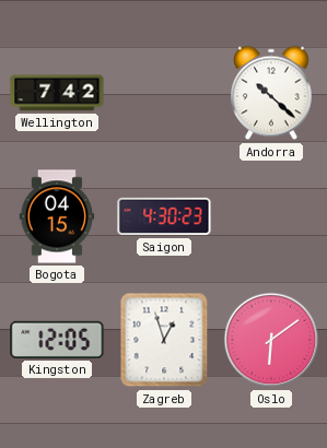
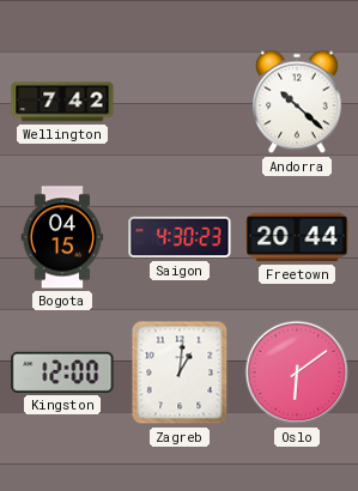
Freetown: none -> 20:44 (297, 237)
Kingston: 12:05 -> 12:00 (62, 372)
Zagreb: 12:57 -> 1:01 (180, 372)
